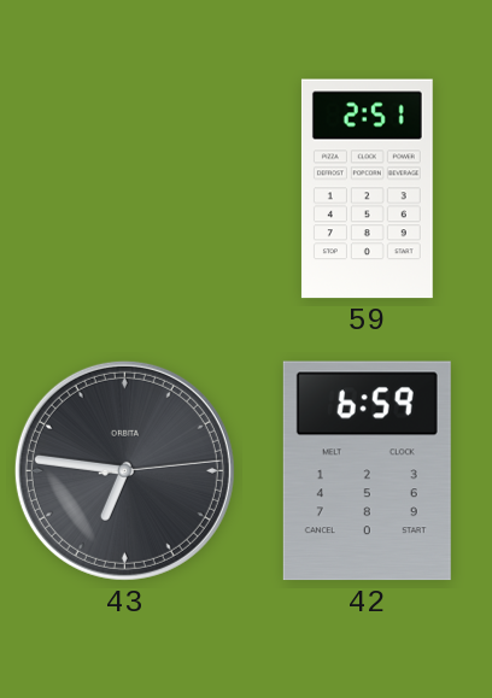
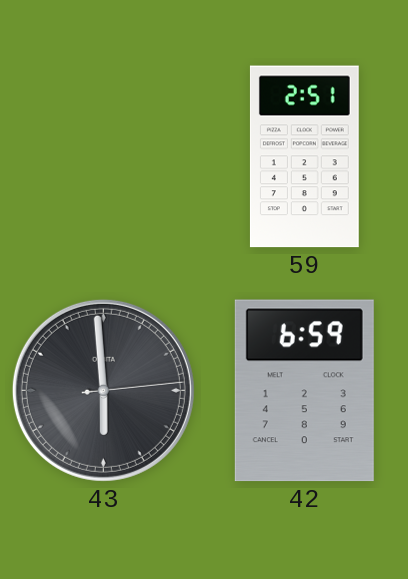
43: 6:46 -> 5:59 (103, 390)
